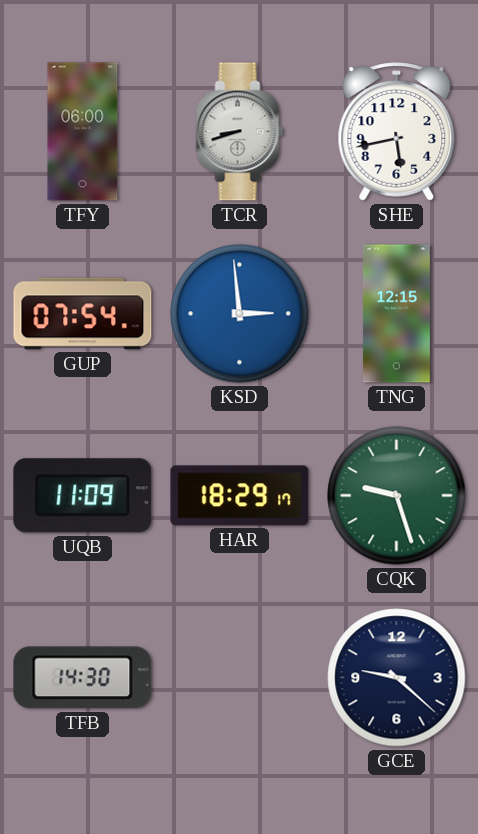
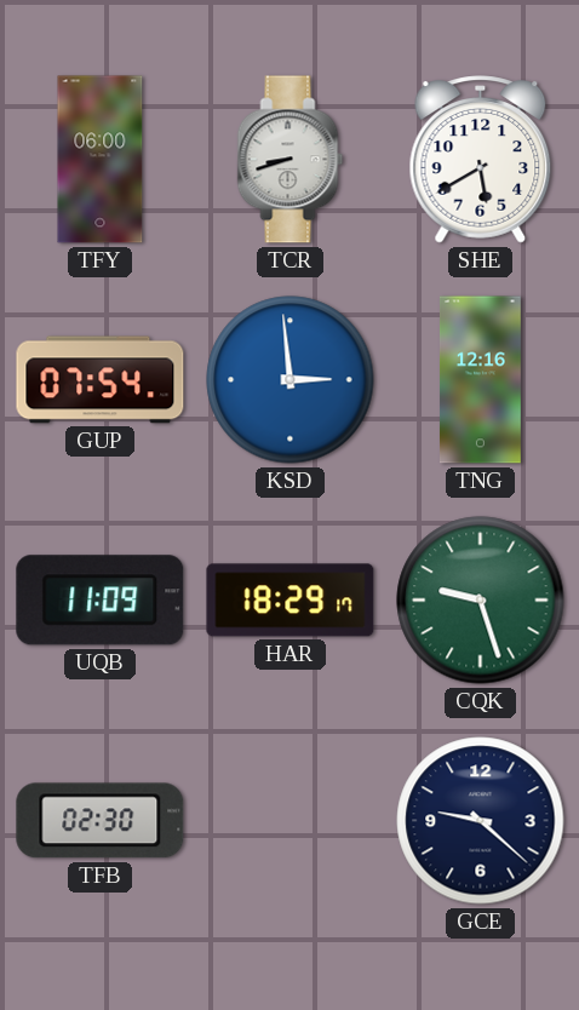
SHE: 5:43 -> 5:40 (481, 160)
TNG: 12:15 -> 12:16 (480, 380)
TFB: 14:30 -> 02:30 (101, 821)
